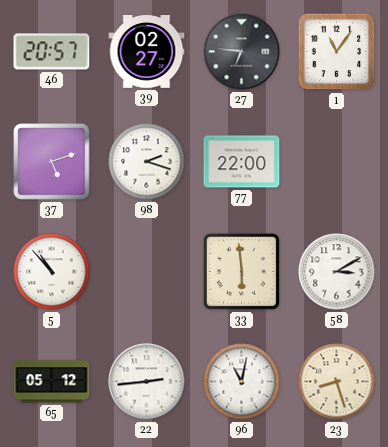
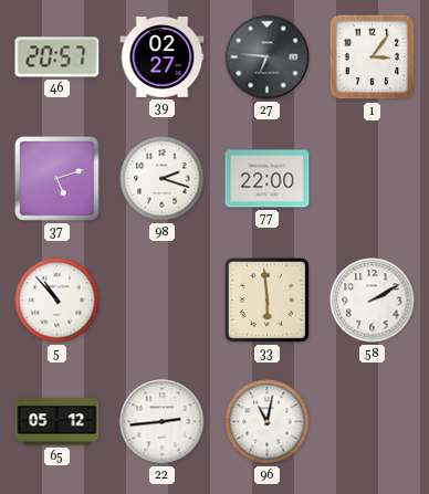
1: 11:06 -> 3:06 (373, 57)
58: 3:10 -> 2:10 (373, 301)
23: 8:27 -> none (337, 382)
